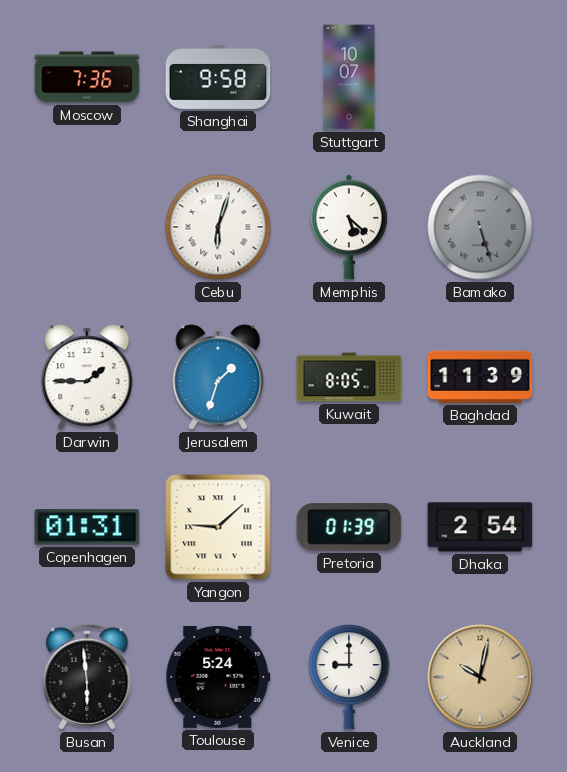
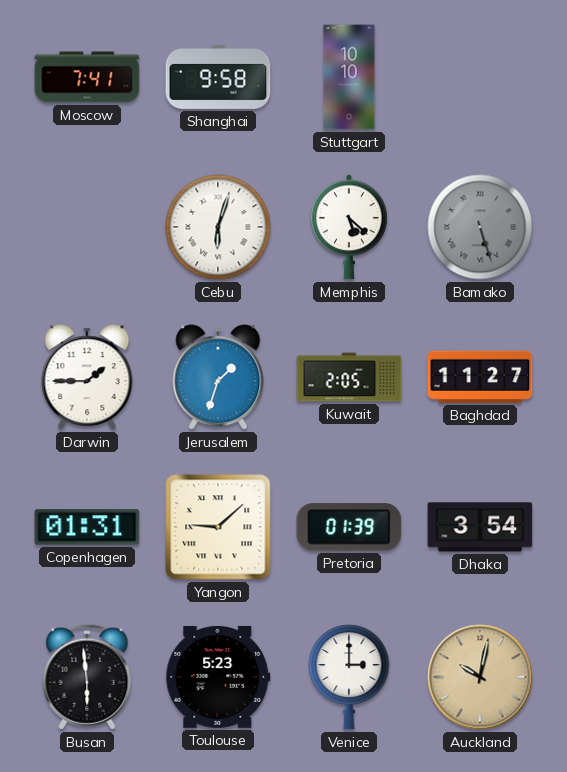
Moscow: 7:36 -> 7:41 (87, 77)
Stuttgart: 10:07 -> 10:10 (349, 77)
Kuwait: 8:05 -> 2:05 (349, 377)
Baghdad: 11:39 -> 11:27 (480, 377)
Dhaka: 2:54 -> 3:54 (480, 527)
Toulouse: 5:24 -> 5:23 (218, 677)
Venice: 9:00 -> 3:00 (349, 677)
